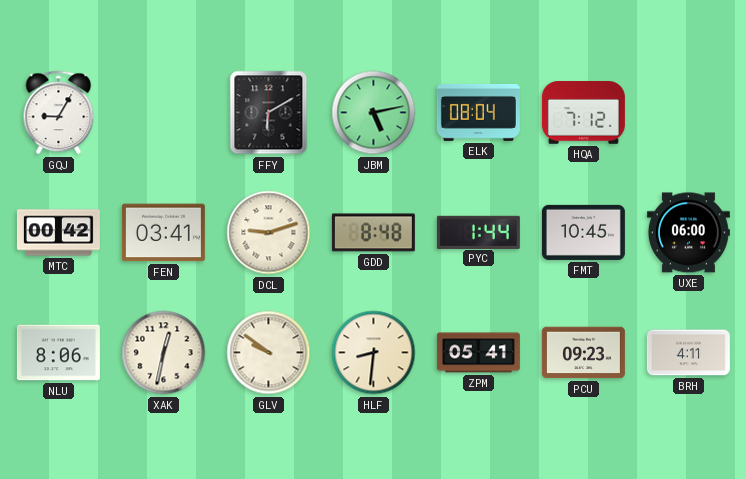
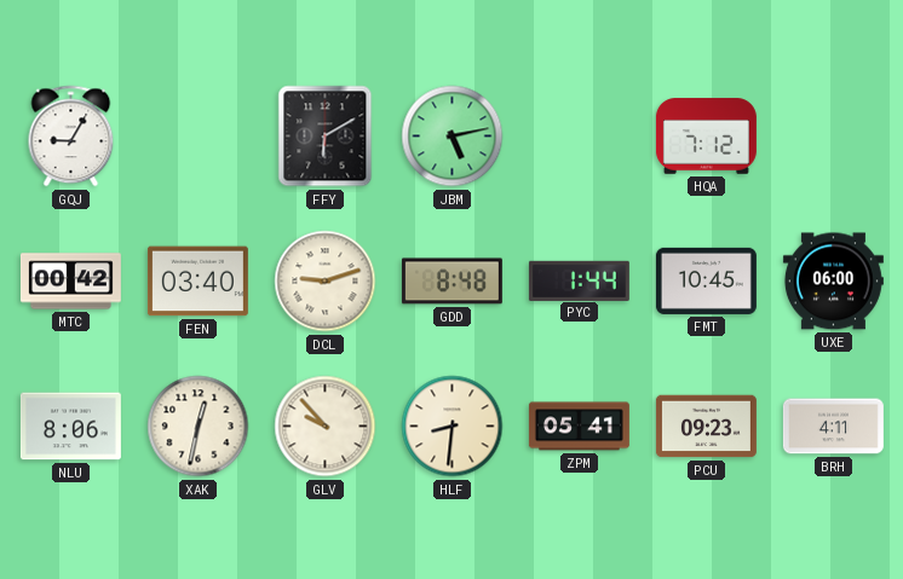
ELK: 08:04 -> none (478, 113)
FEN: 03:41 -> 03:40 (197, 282)
GLV: 9:51 -> 9:53 (326, 427)
